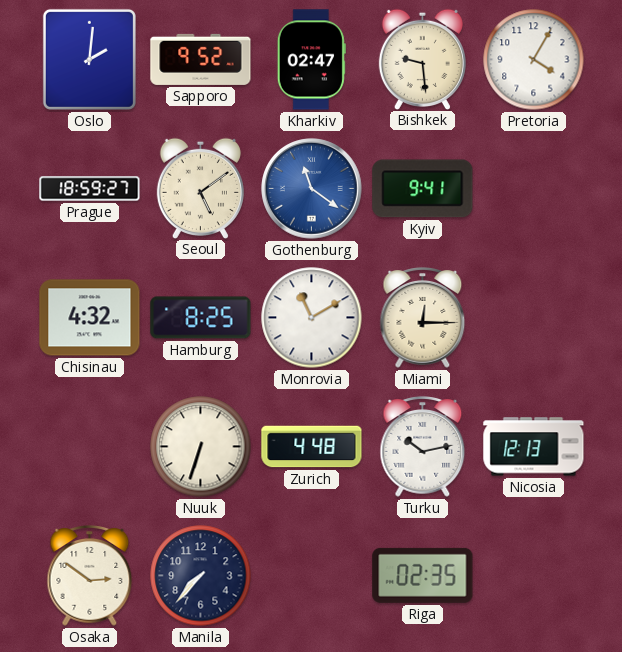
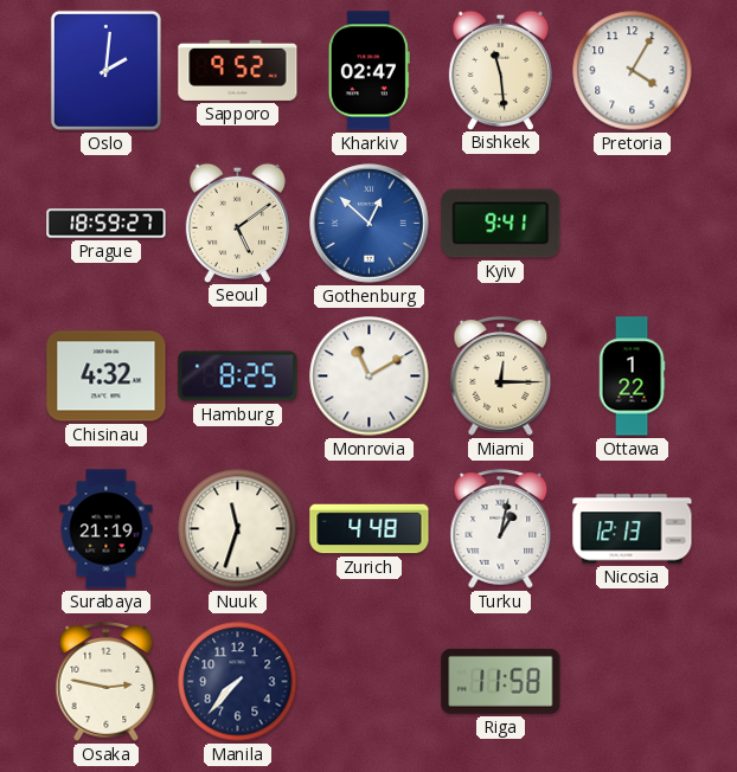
Bishkek: 9:29 -> 11:29 (500, 70)
Gothenburg: 11:21 -> 12:52 (370, 224)
Ottawa: none -> 1:22 (632, 377)
Surabaya: none -> 21:19 (107, 529)
Nuuk: 6:33 -> 11:33 (238, 529)
Turku: 10:13 -> 1:02 (501, 529)
Osaka: 2:51 -> 2:47 (107, 682)
Riga: 02:35 -> 11:58 (501, 681)
